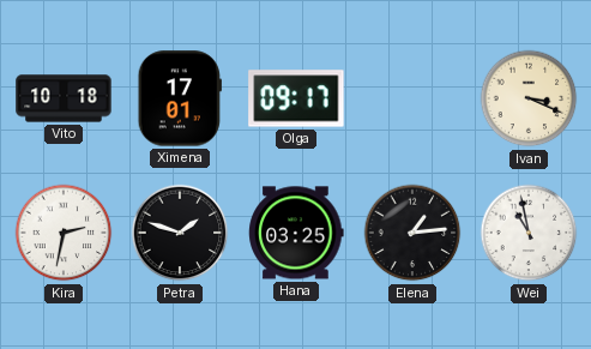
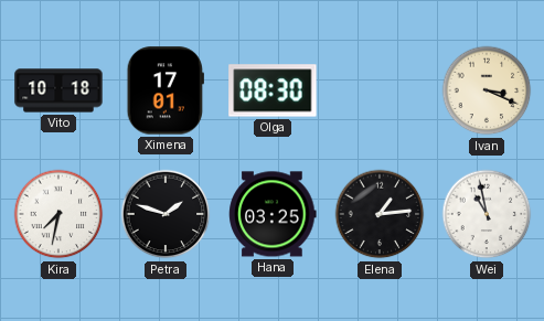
Olga: 09:17 -> 08:30 (273, 90)
Kira: 2:32 -> 7:32 (58, 214)
